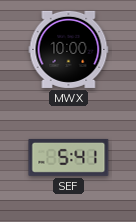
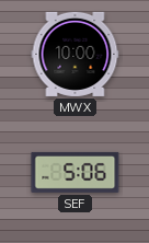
SEF: 5:41 -> 5:06 (76, 172)
